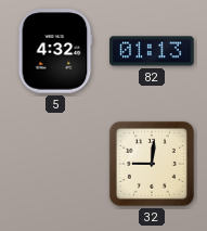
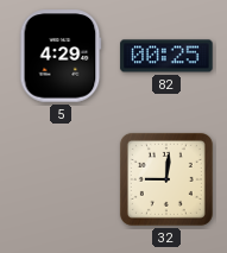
5: 4:32 -> 4:29 (61, 56)
82: 01:13 -> 00:25 (166, 56)
